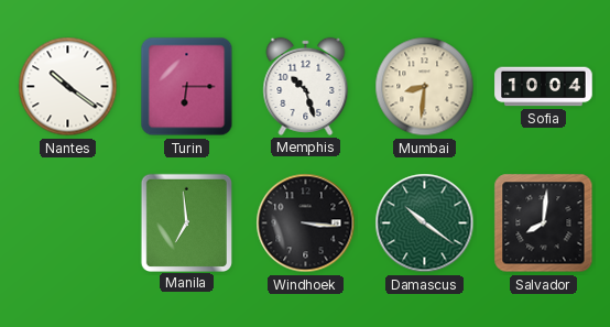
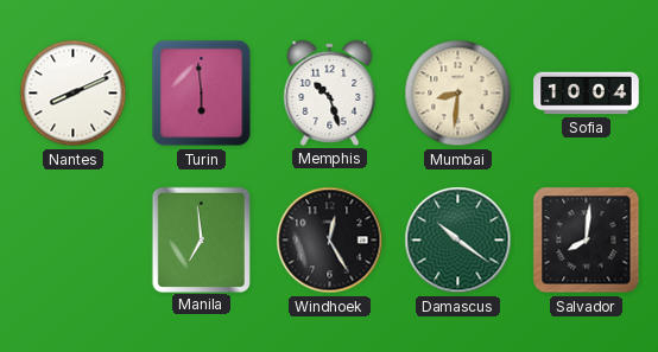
Nantes: 10:21 -> 8:11 (74, 94)
Turin: 6:15 -> 5:59 (202, 94)
Windhoek: 3:16 -> 12:25 (330, 241)
